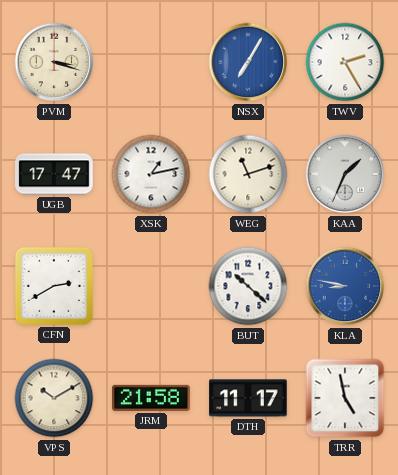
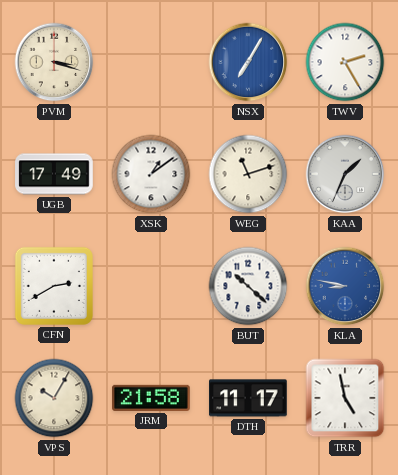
UGB: 17:47 -> 17:49 (54, 174)
XSK: 1:13 -> 1:09 (151, 174)
VPS: 10:10 -> 10:05 (54, 398)
